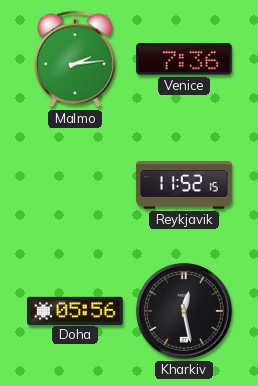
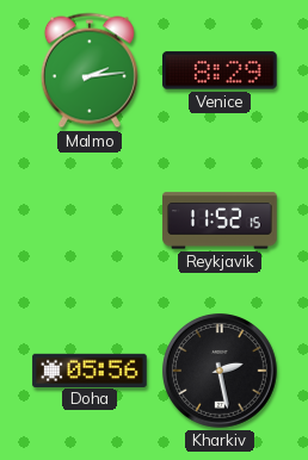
Venice: 7:36 -> 8:29 (221, 70)
Kharkiv: 12:28 -> 2:28 (220, 371)
